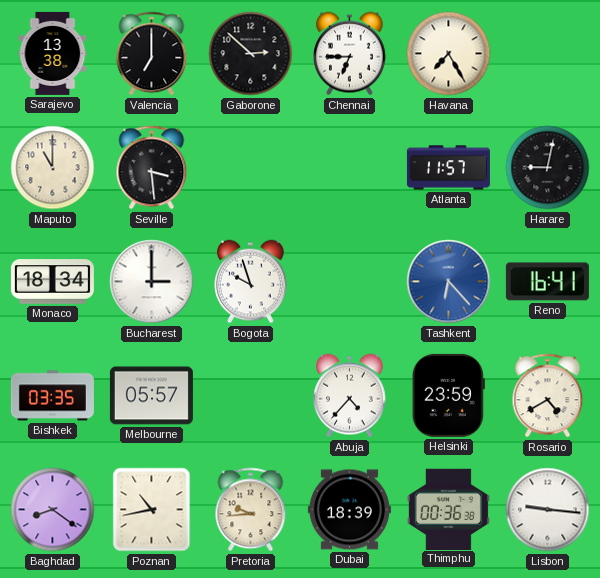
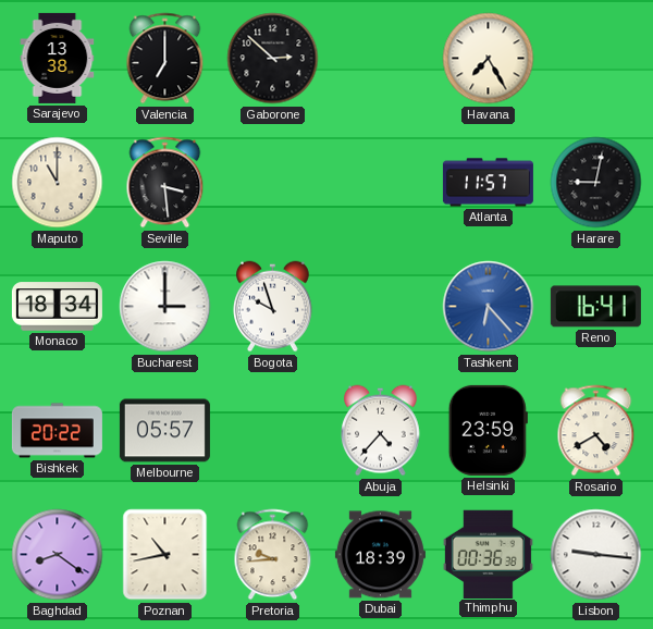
Chennai: 6:45 -> none (350, 54)
Bishkek: 03:35 -> 20:22 (57, 431)
